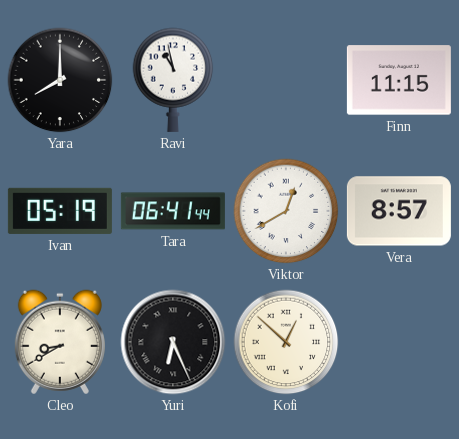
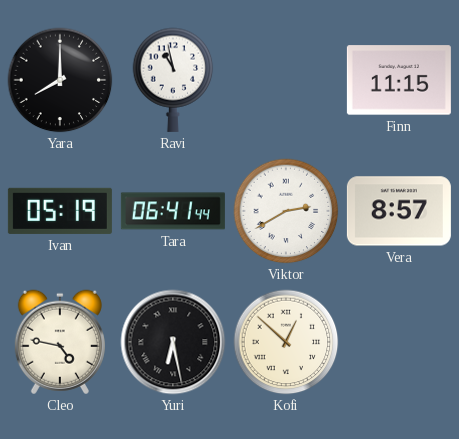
Viktor: 12:40 -> 2:40 (286, 211)
Cleo: 8:40 -> 4:47 (60, 342)
Yuri: 6:26 -> 6:28 (173, 342)
